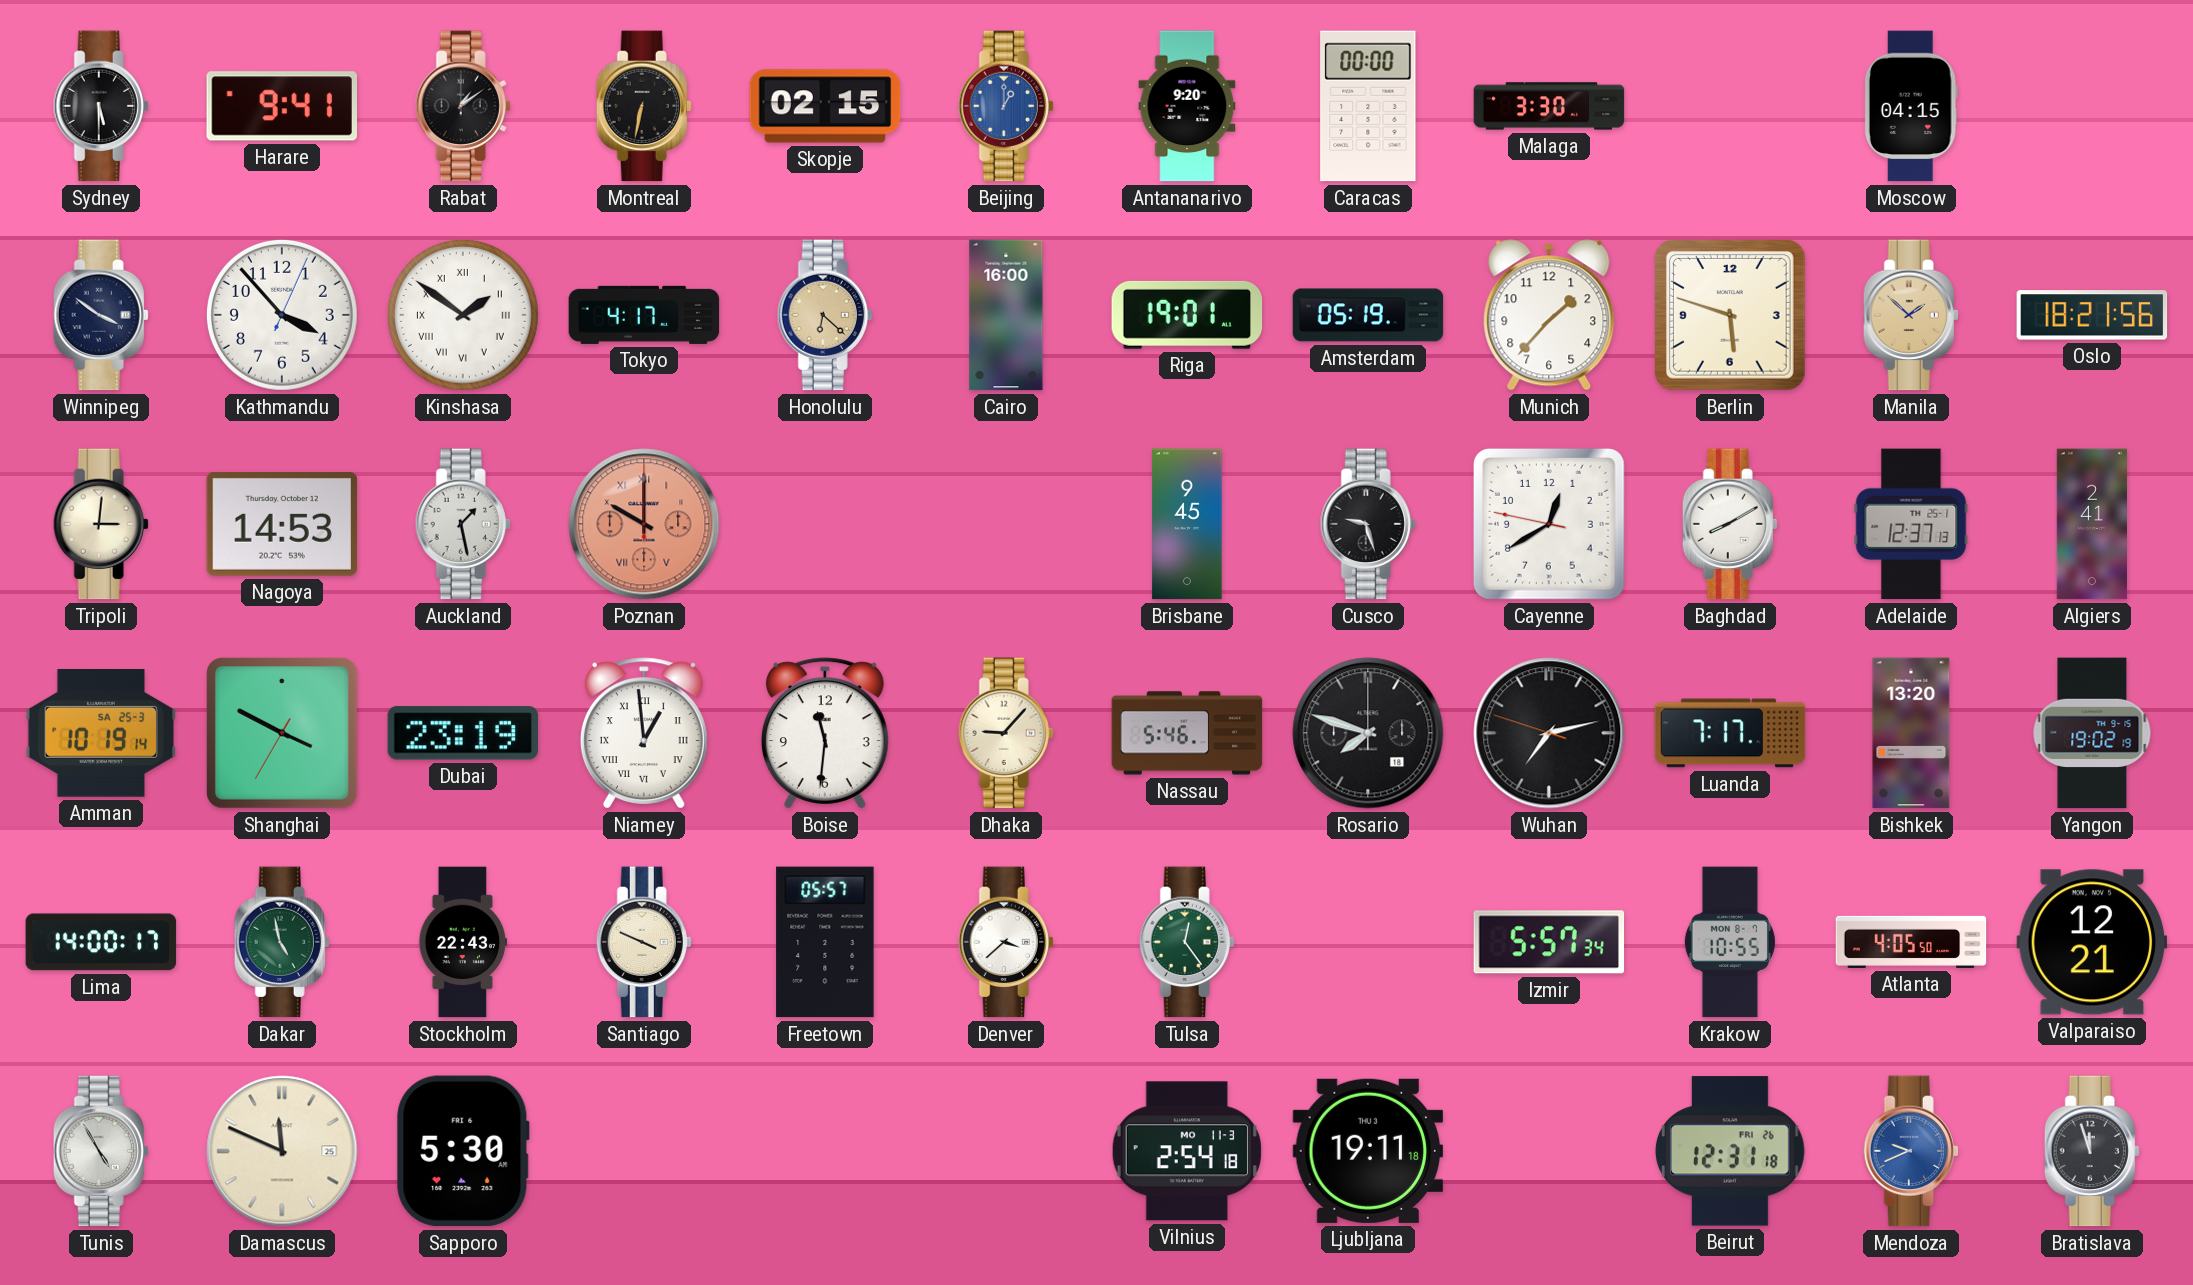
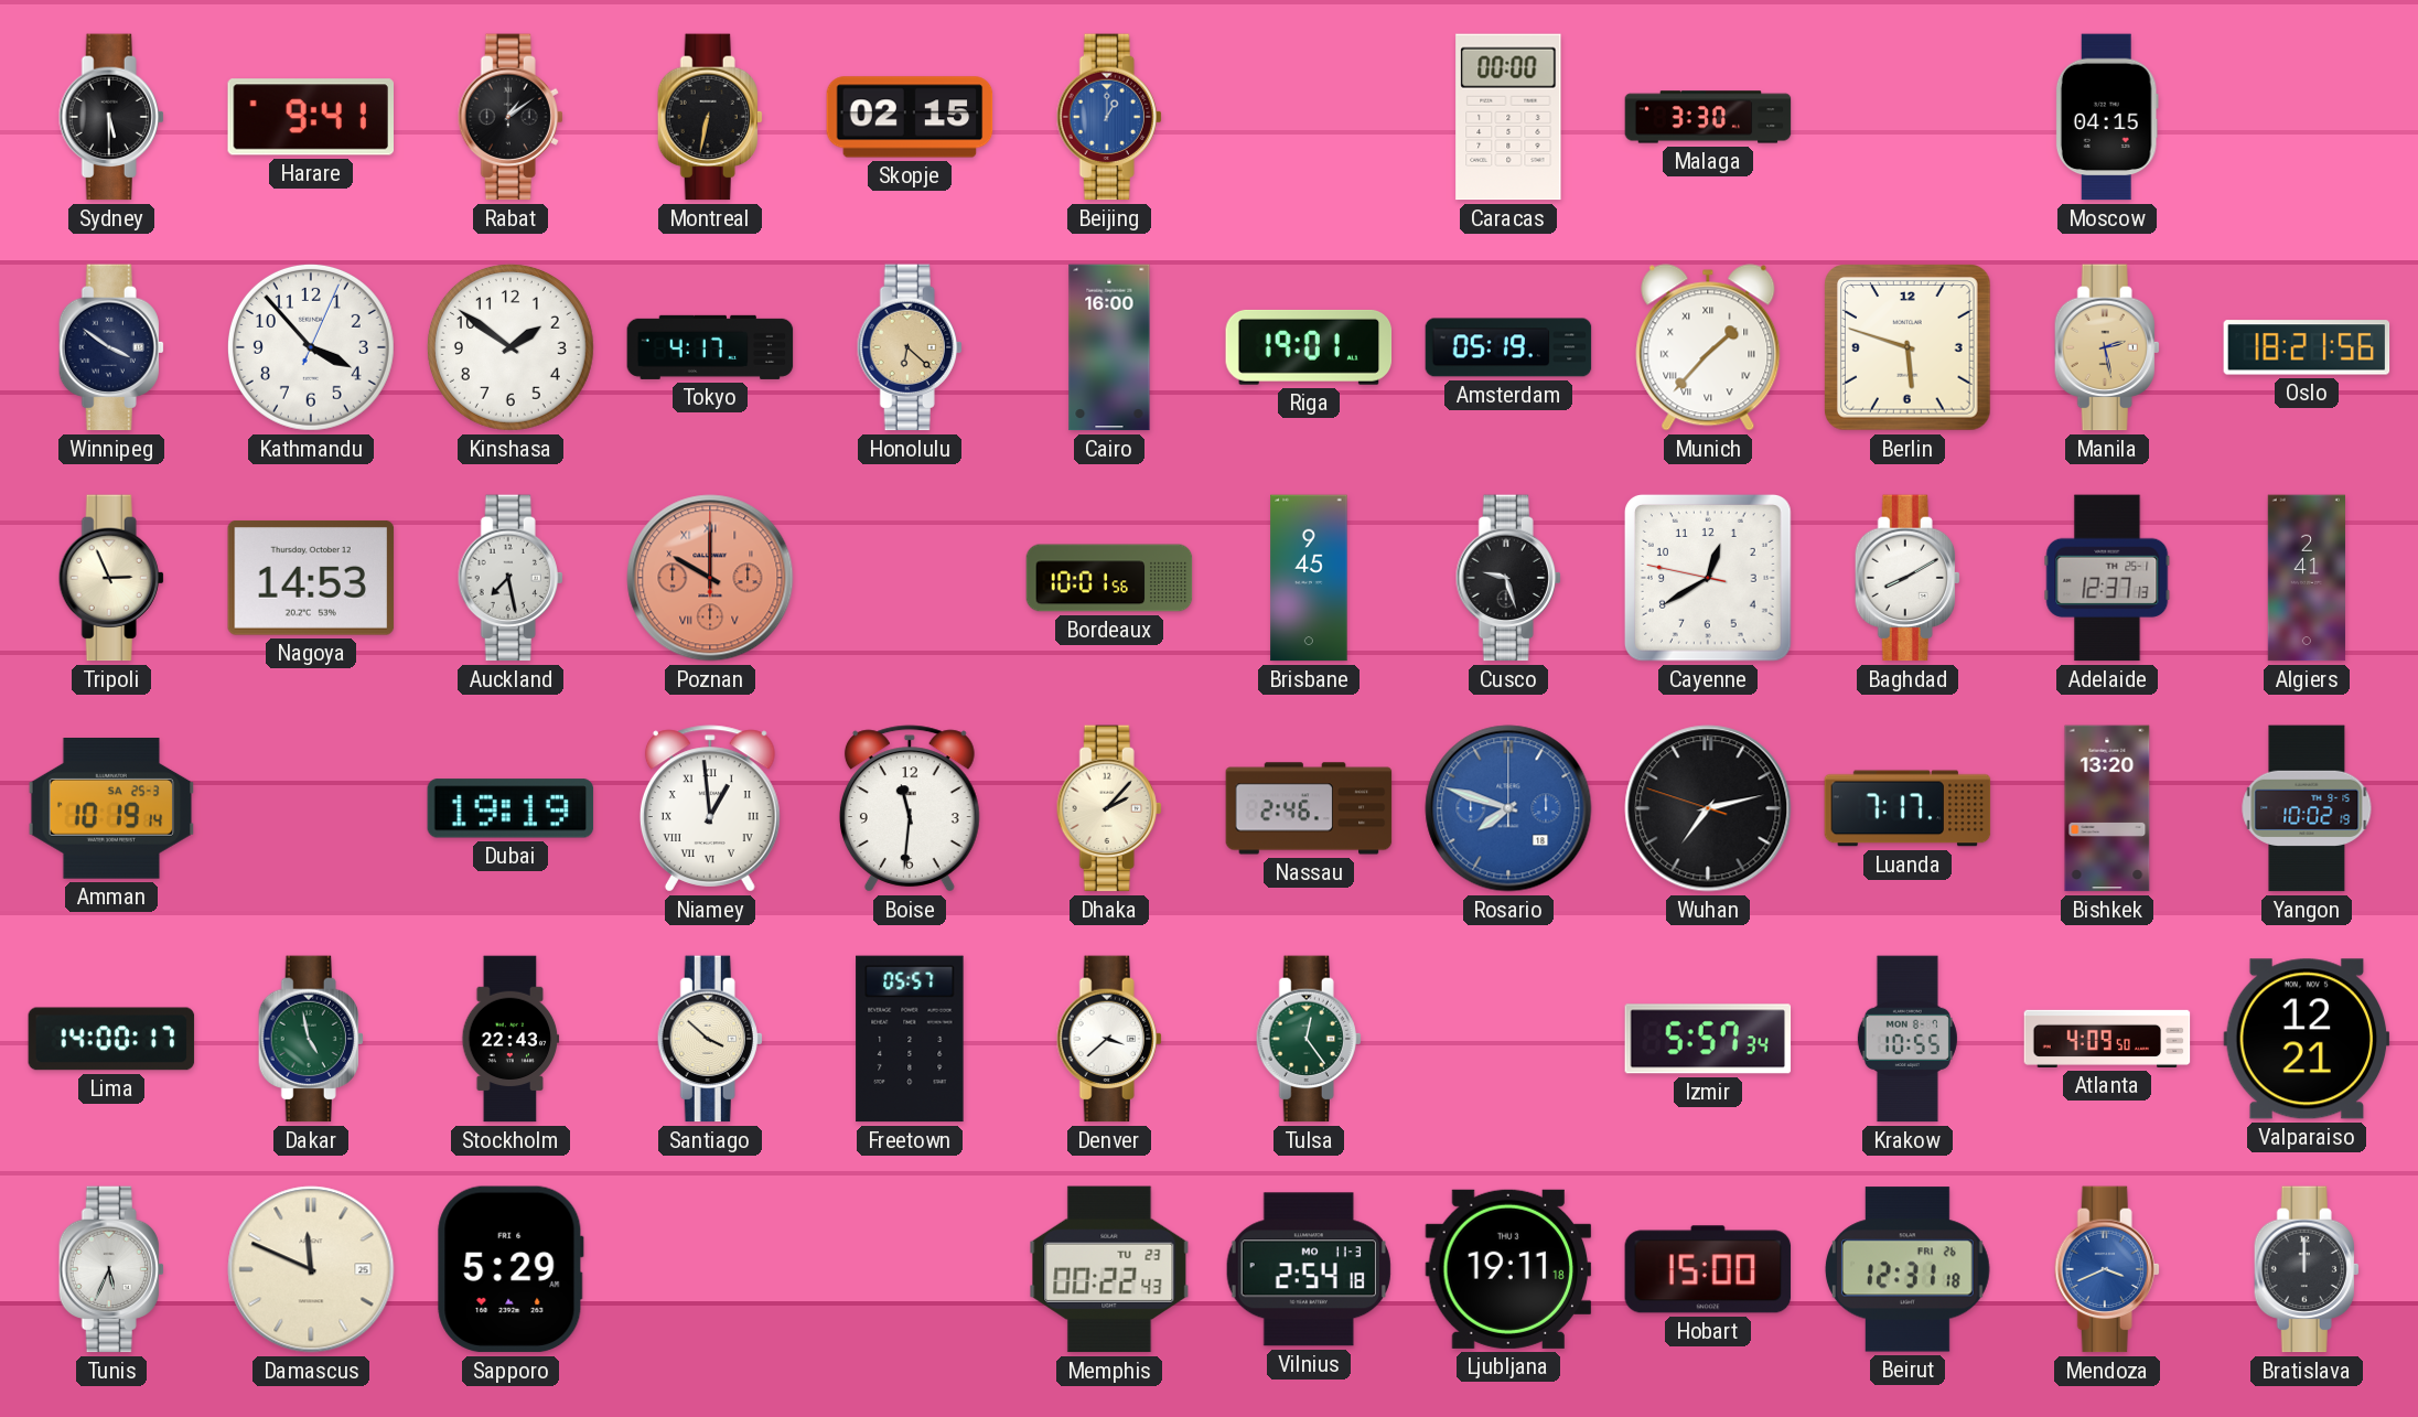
Antananarivo: 9:20 -> none (1187, 106)
Kinshasa numerals: Roman -> Arabic (511, 347)
Munich numerals: Arabic -> Roman (1708, 347)
Manila: 1:52 -> 2:28 (2107, 347)
Tripoli: 3:01 -> 2:56 (111, 578)
Auckland: 1:28 -> 7:28 (511, 578)
Bordeaux: none -> 10:01 (1109, 578)
Shanghai: 3:49 -> none (282, 733)
Dubai: 23:19 -> 19:19 (511, 808)
Dhaka: 9:07 -> 2:07 (1109, 808)
Nassau: 5:46 -> 2:46 (1309, 808)
Rosario dial: black -> blue (1508, 808)
Yangon: 19:02 -> 10:02 (2307, 808)
Santiago: 3:49 -> 3:52 (710, 1039)
Atlanta: 4:05 -> 4:09 (2107, 1039)
Tunis: 4:55 -> 5:34 (111, 1269)
Sapporo: 5:30 -> 5:29 (511, 1269)
Memphis: none -> 00:22 (1109, 1269)
Hobart: none -> 15:00 (1708, 1269)
Mendoza: 9:41 -> 3:41 (2107, 1269)
Bratislava: 11:57 -> 12:00 (2307, 1269)
